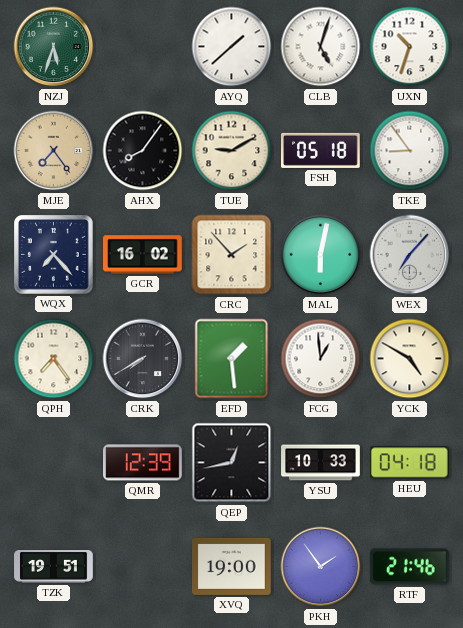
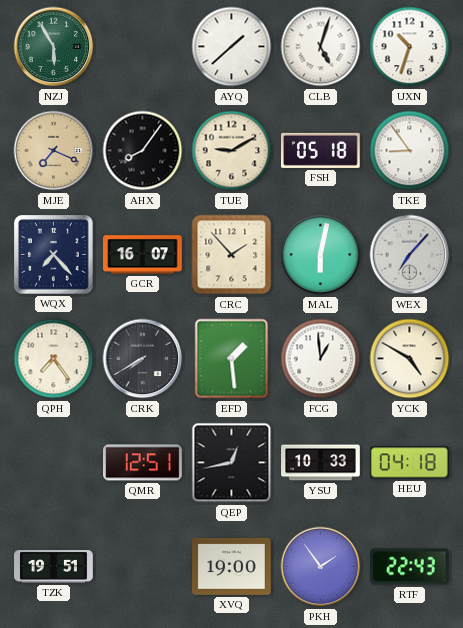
NZJ: 5:33 -> 5:55 (54, 47)
MJE: 7:24 -> 7:19 (54, 151)
GCR: 16:02 -> 16:07 (143, 255)
QMR: 12:39 -> 12:51 (143, 463)
RTF: 21:46 -> 22:43 (409, 567)
